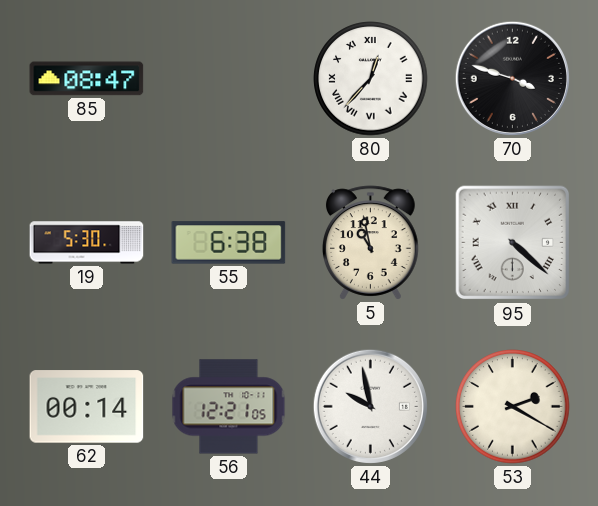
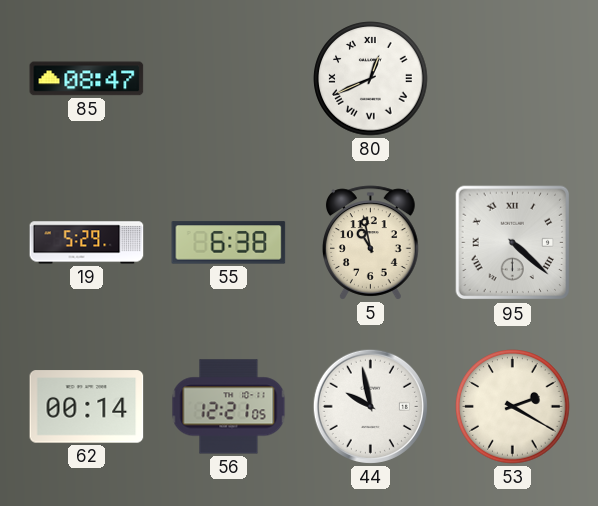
80: 12:37 -> 12:41 (371, 79)
70: 3:48 -> none (512, 78)
19: 5:30 -> 5:29 (87, 243)
